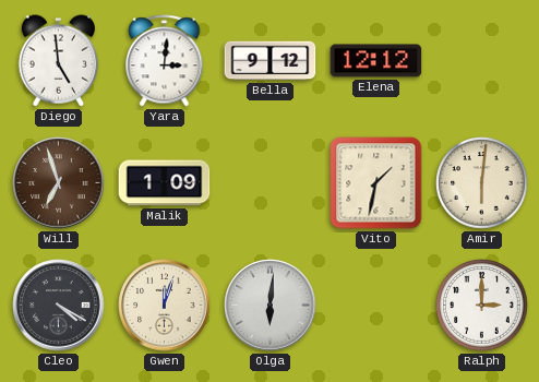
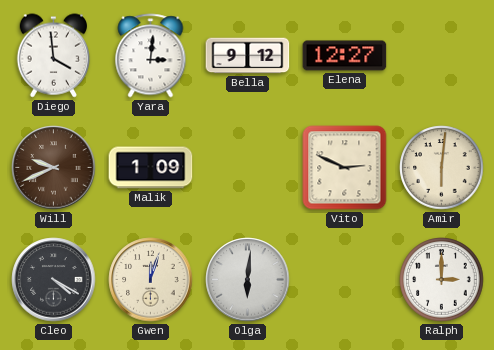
Diego: 4:59 -> 3:59 (54, 56)
Elena: 12:12 -> 12:27 (345, 56)
Will: 6:57 -> 9:41 (54, 168)
Vito: 1:32 -> 2:49 (345, 168)
